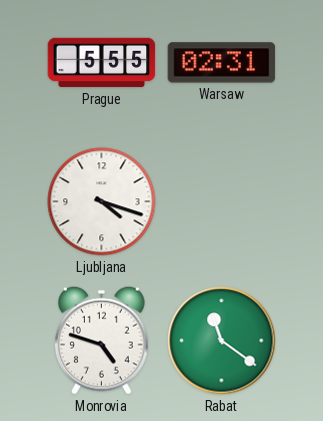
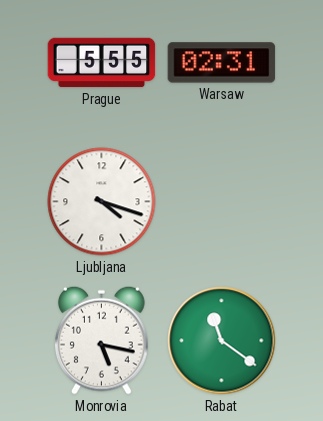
Monrovia: 4:48 -> 5:17 (102, 340)
